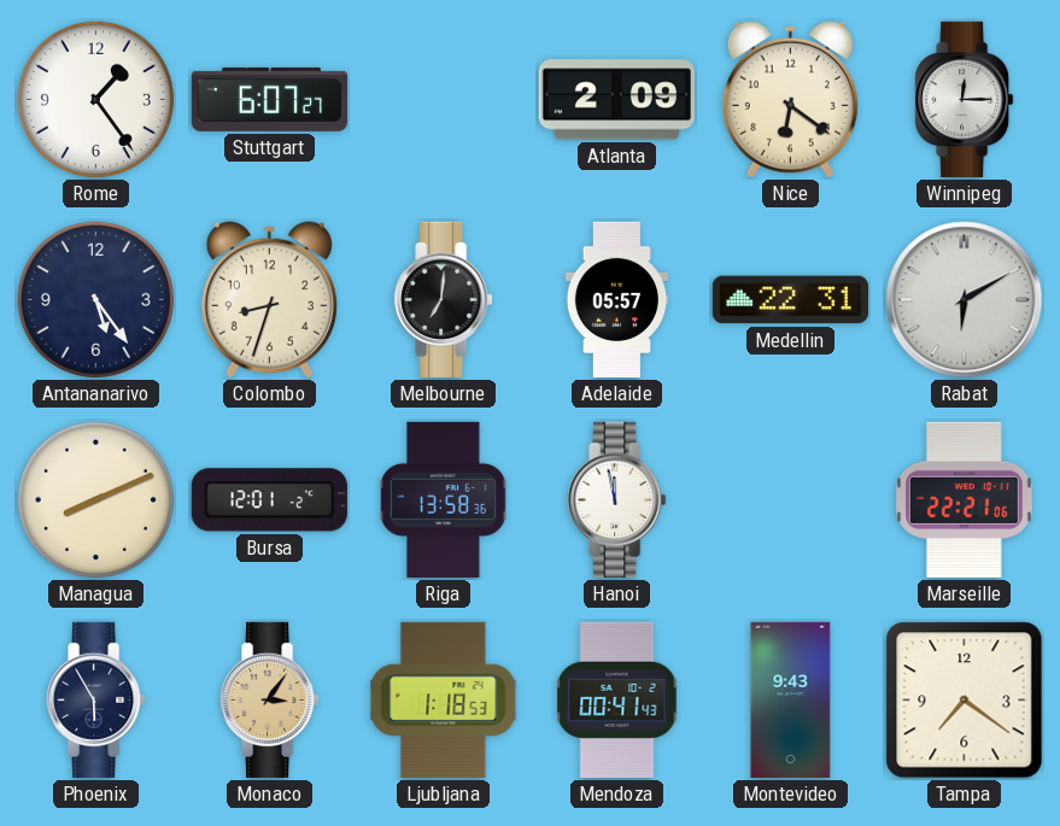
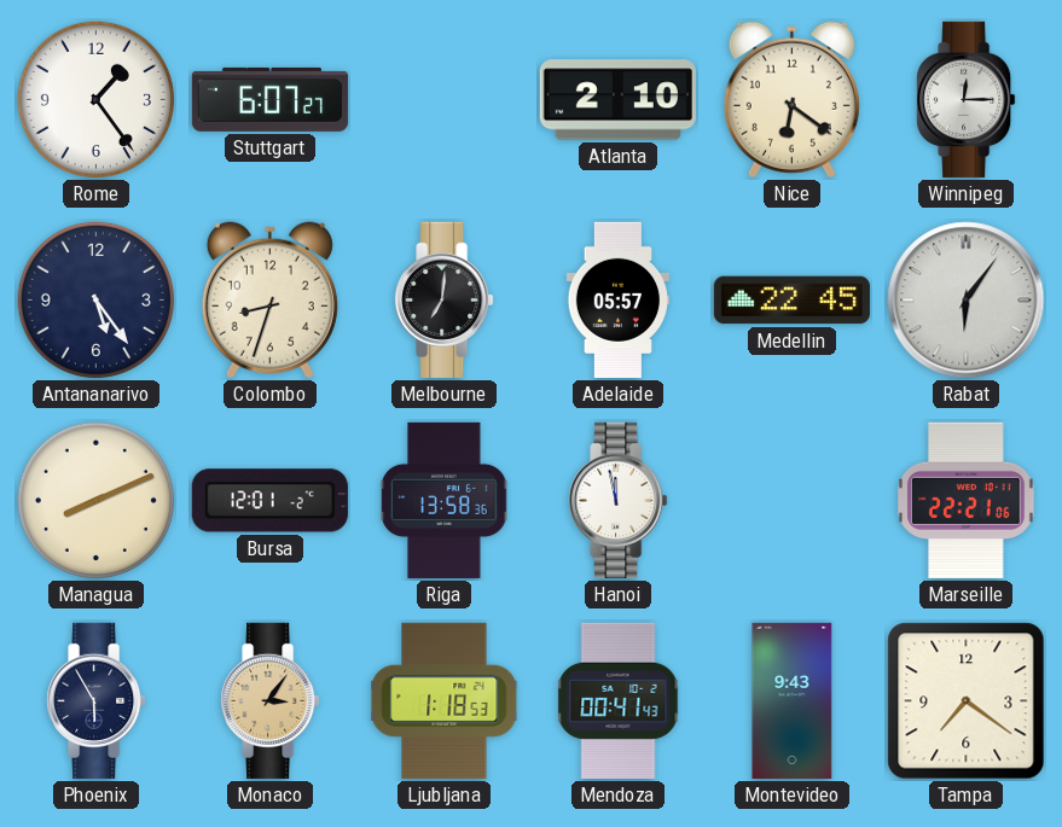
Atlanta: 2:09 -> 2:10 (617, 100)
Medellin: 22:31 -> 22:45 (791, 301)
Rabat: 6:10 -> 6:06 (967, 301)
